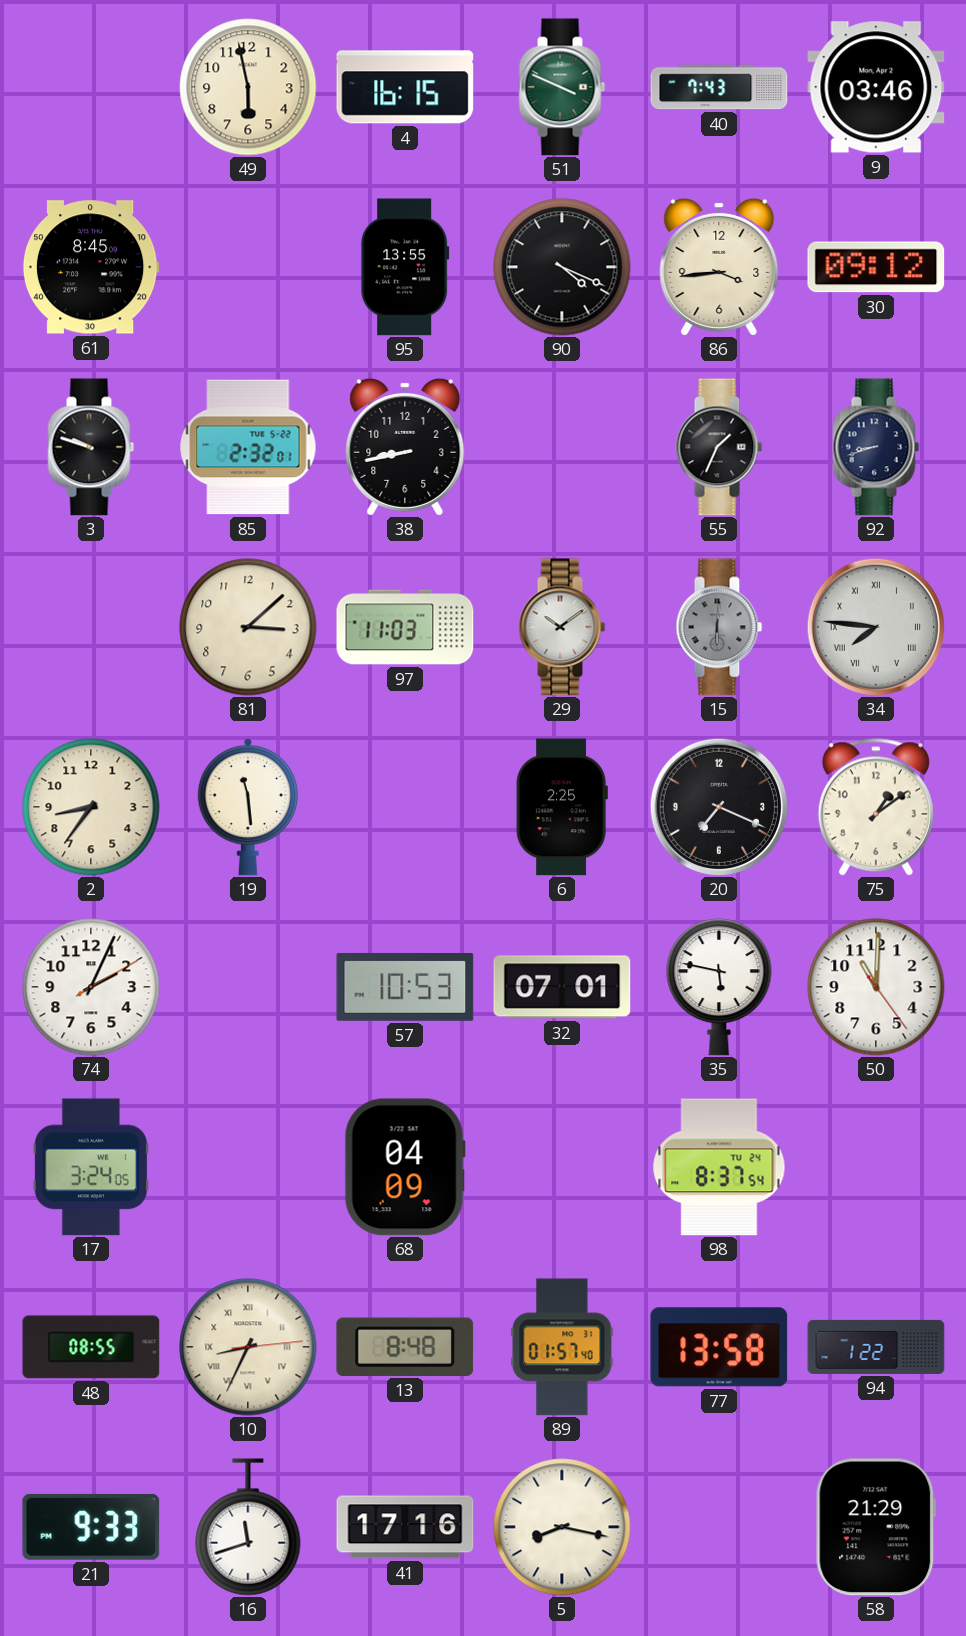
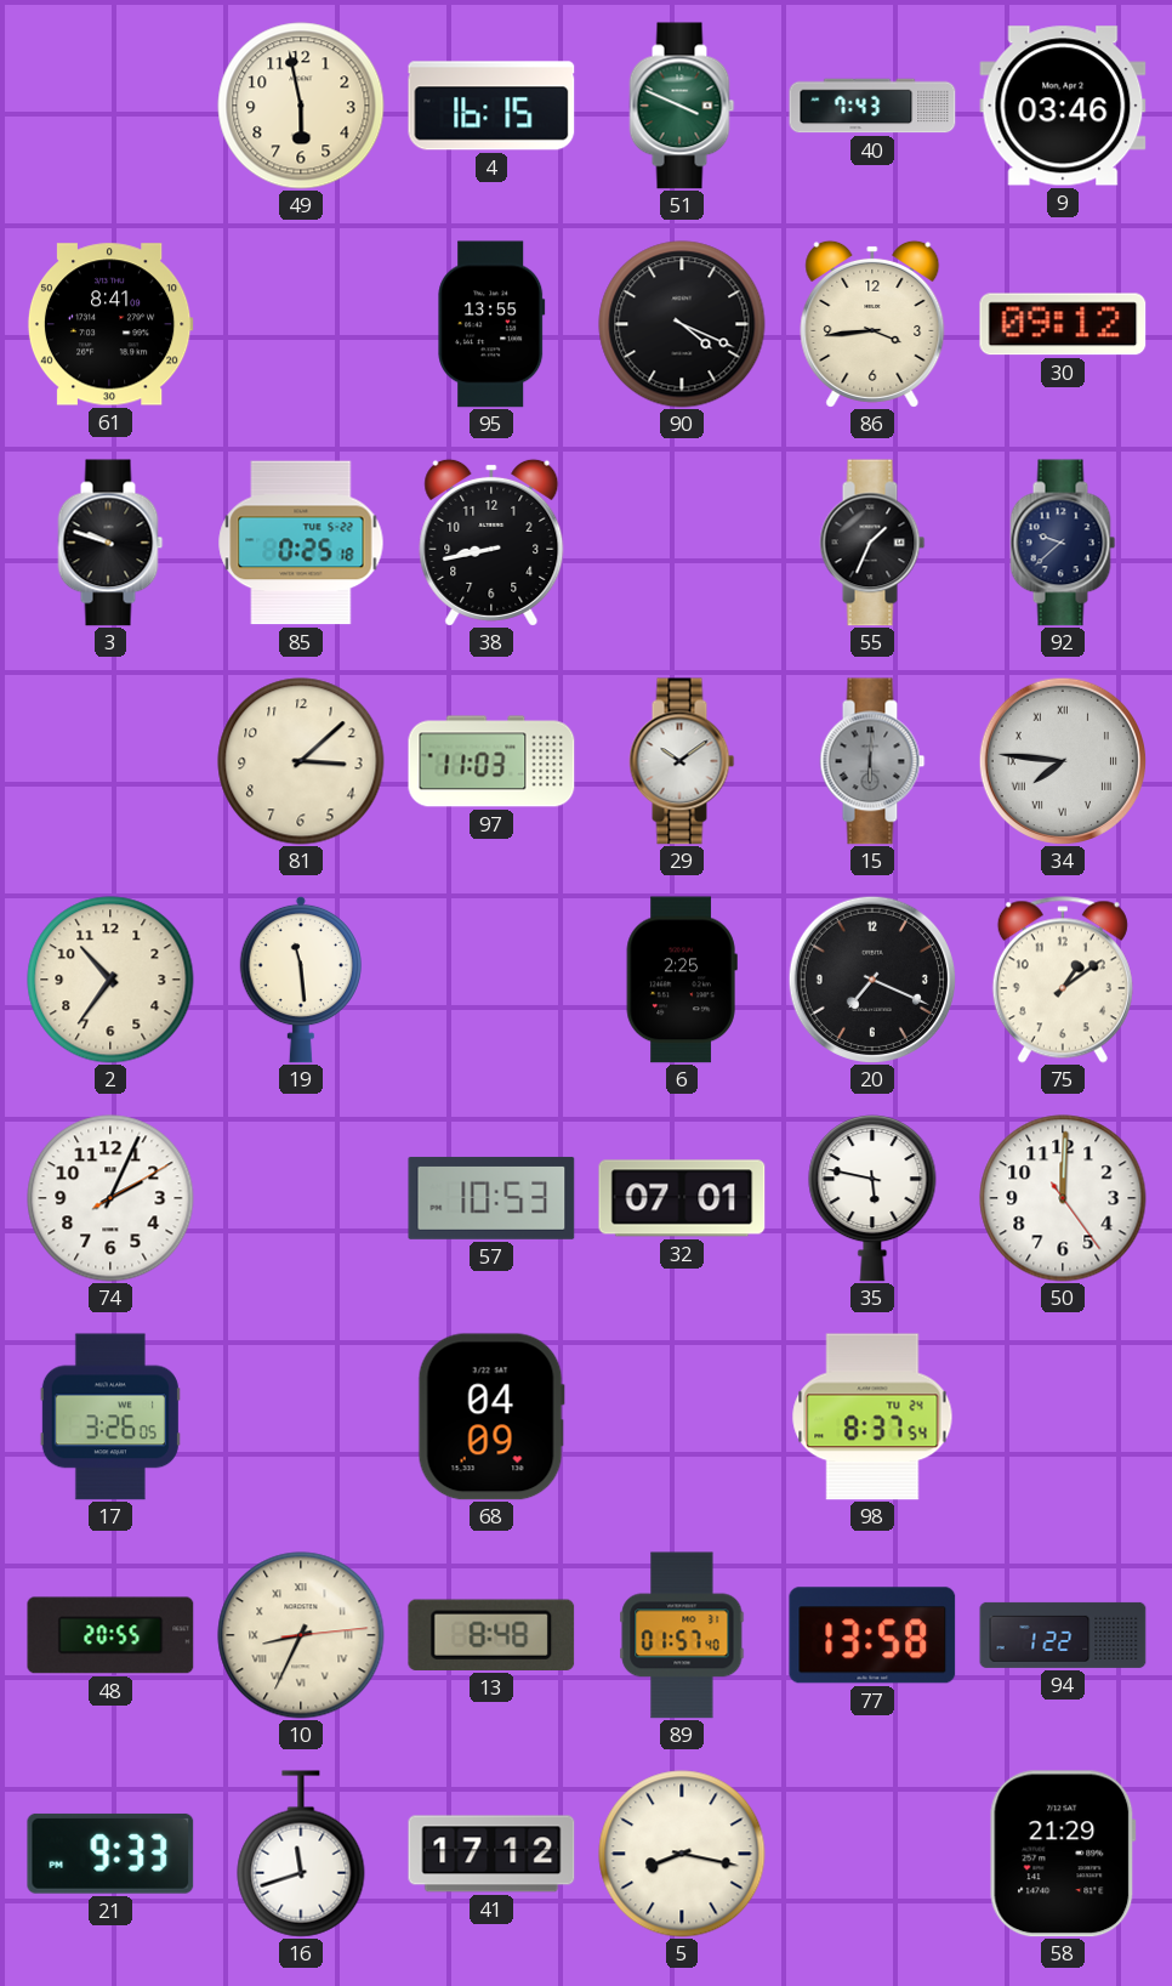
61: 8:45 -> 8:41 (110, 324)
85: 2:32 -> 0:25 (301, 543)
92: 8:42 -> 9:38 (1063, 543)
2: 8:36 -> 10:36 (110, 980)
50: 11:00 -> 12:00 (1063, 1198)
17: 3:24 -> 3:26 (110, 1417)
48: 08:55 -> 20:55 (110, 1635)
41: 17:16 -> 17:12 (491, 1854)
